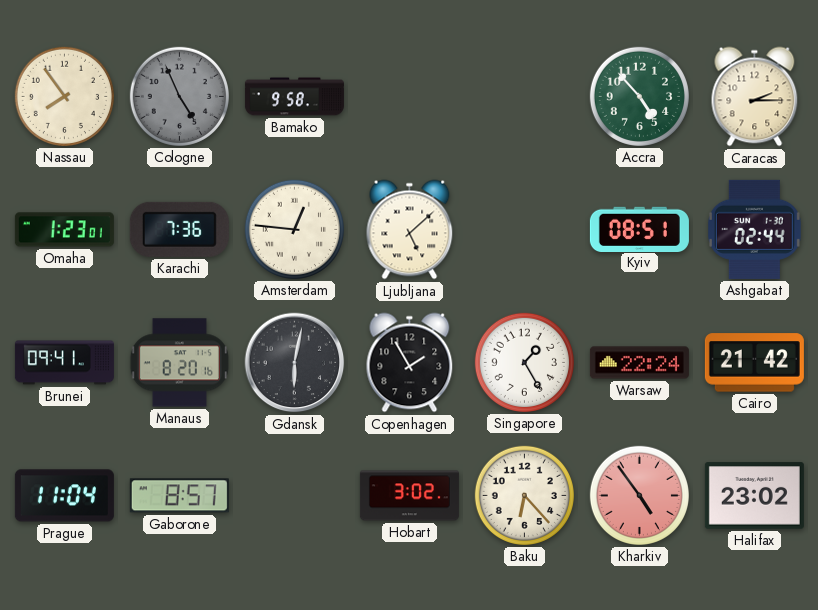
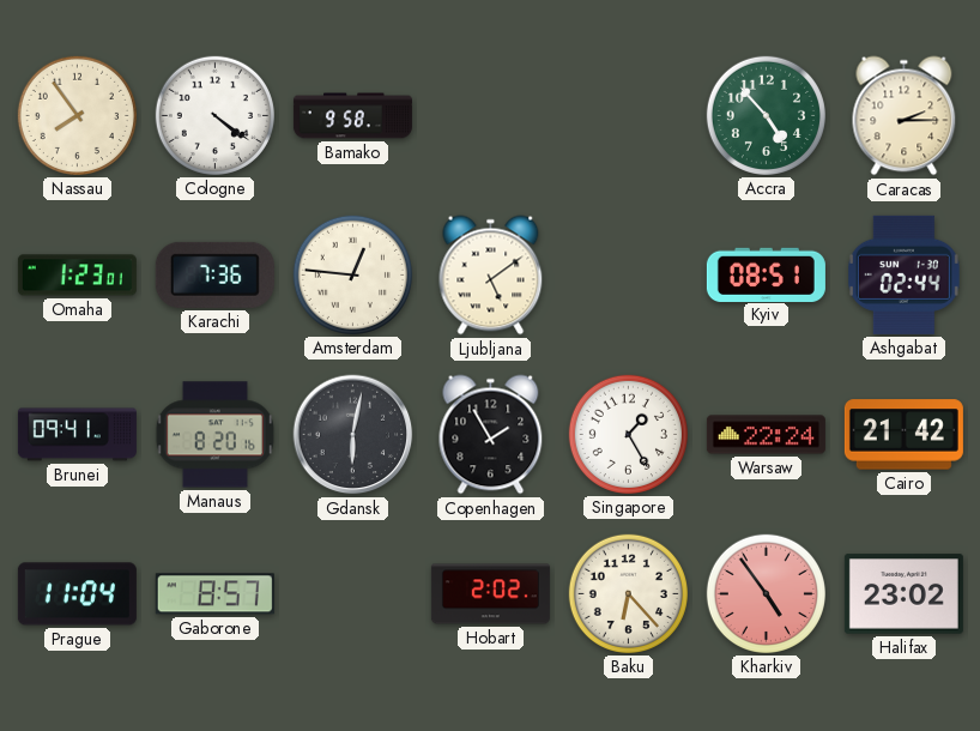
Cologne: 4:56 -> 4:21 (214, 115)
Cologne dial: grey -> white (214, 115)
Ljubljana: 5:08 -> 5:09 (491, 276)
Hobart: 3:02 -> 2:02 (490, 594)
